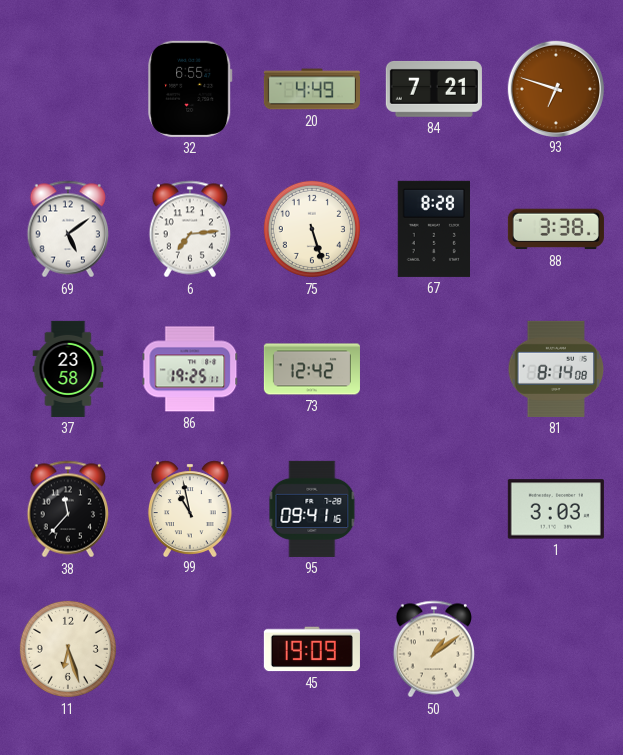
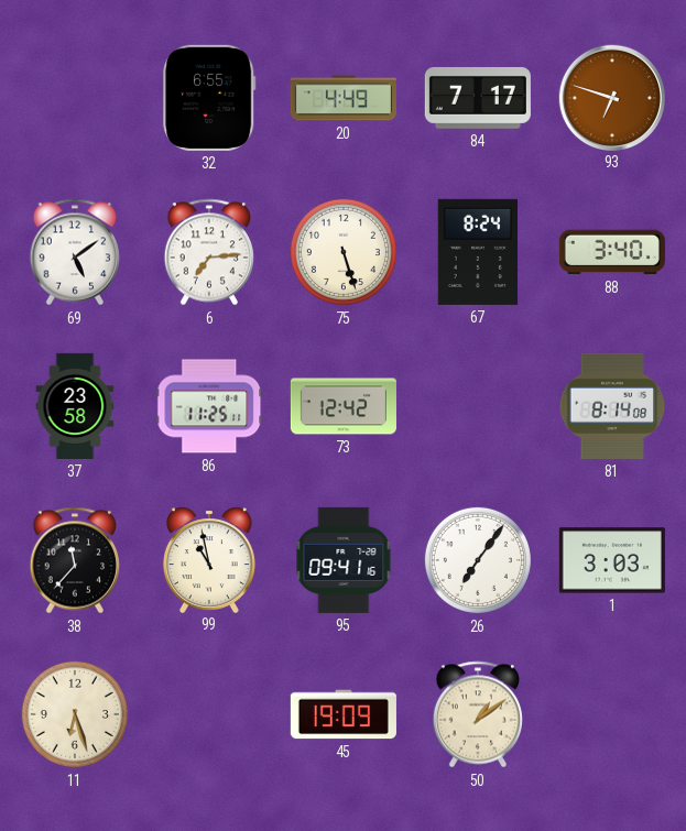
84: 7:21 -> 7:17 (478, 98)
67: 8:28 -> 8:24 (477, 252)
88: 3:38 -> 3:40 (612, 252)
86: 19:25 -> 11:25 (209, 406)
26: none -> 7:06 (478, 560)
